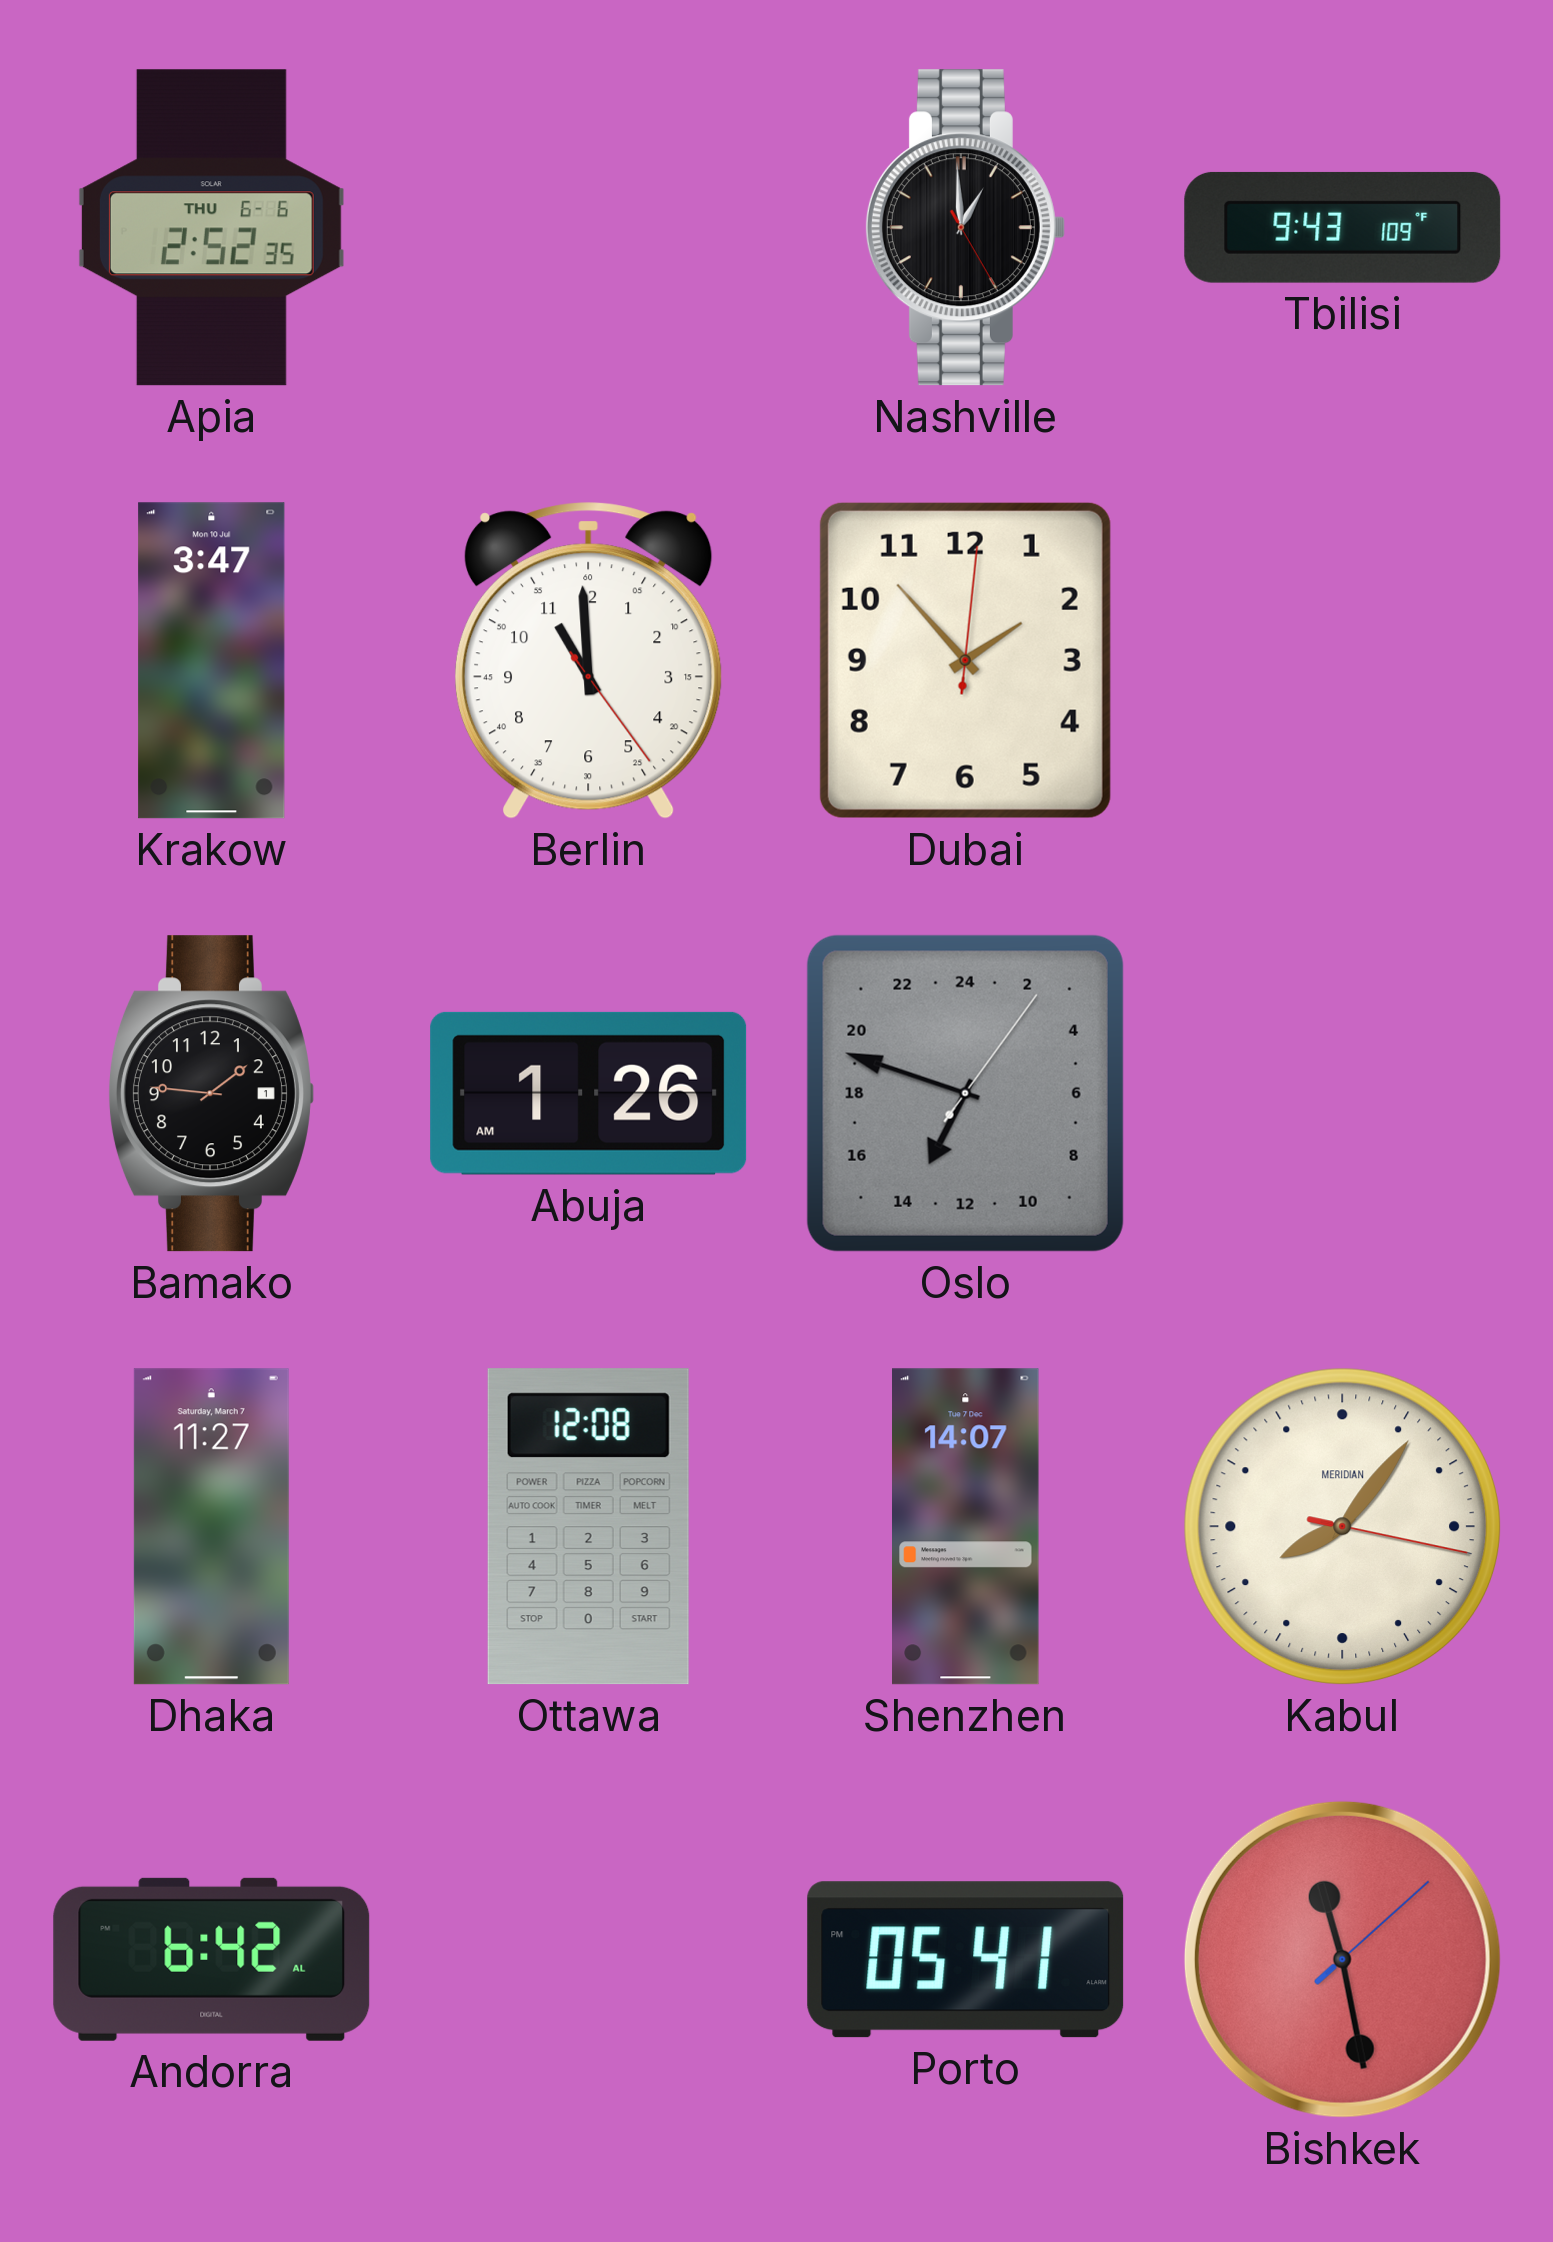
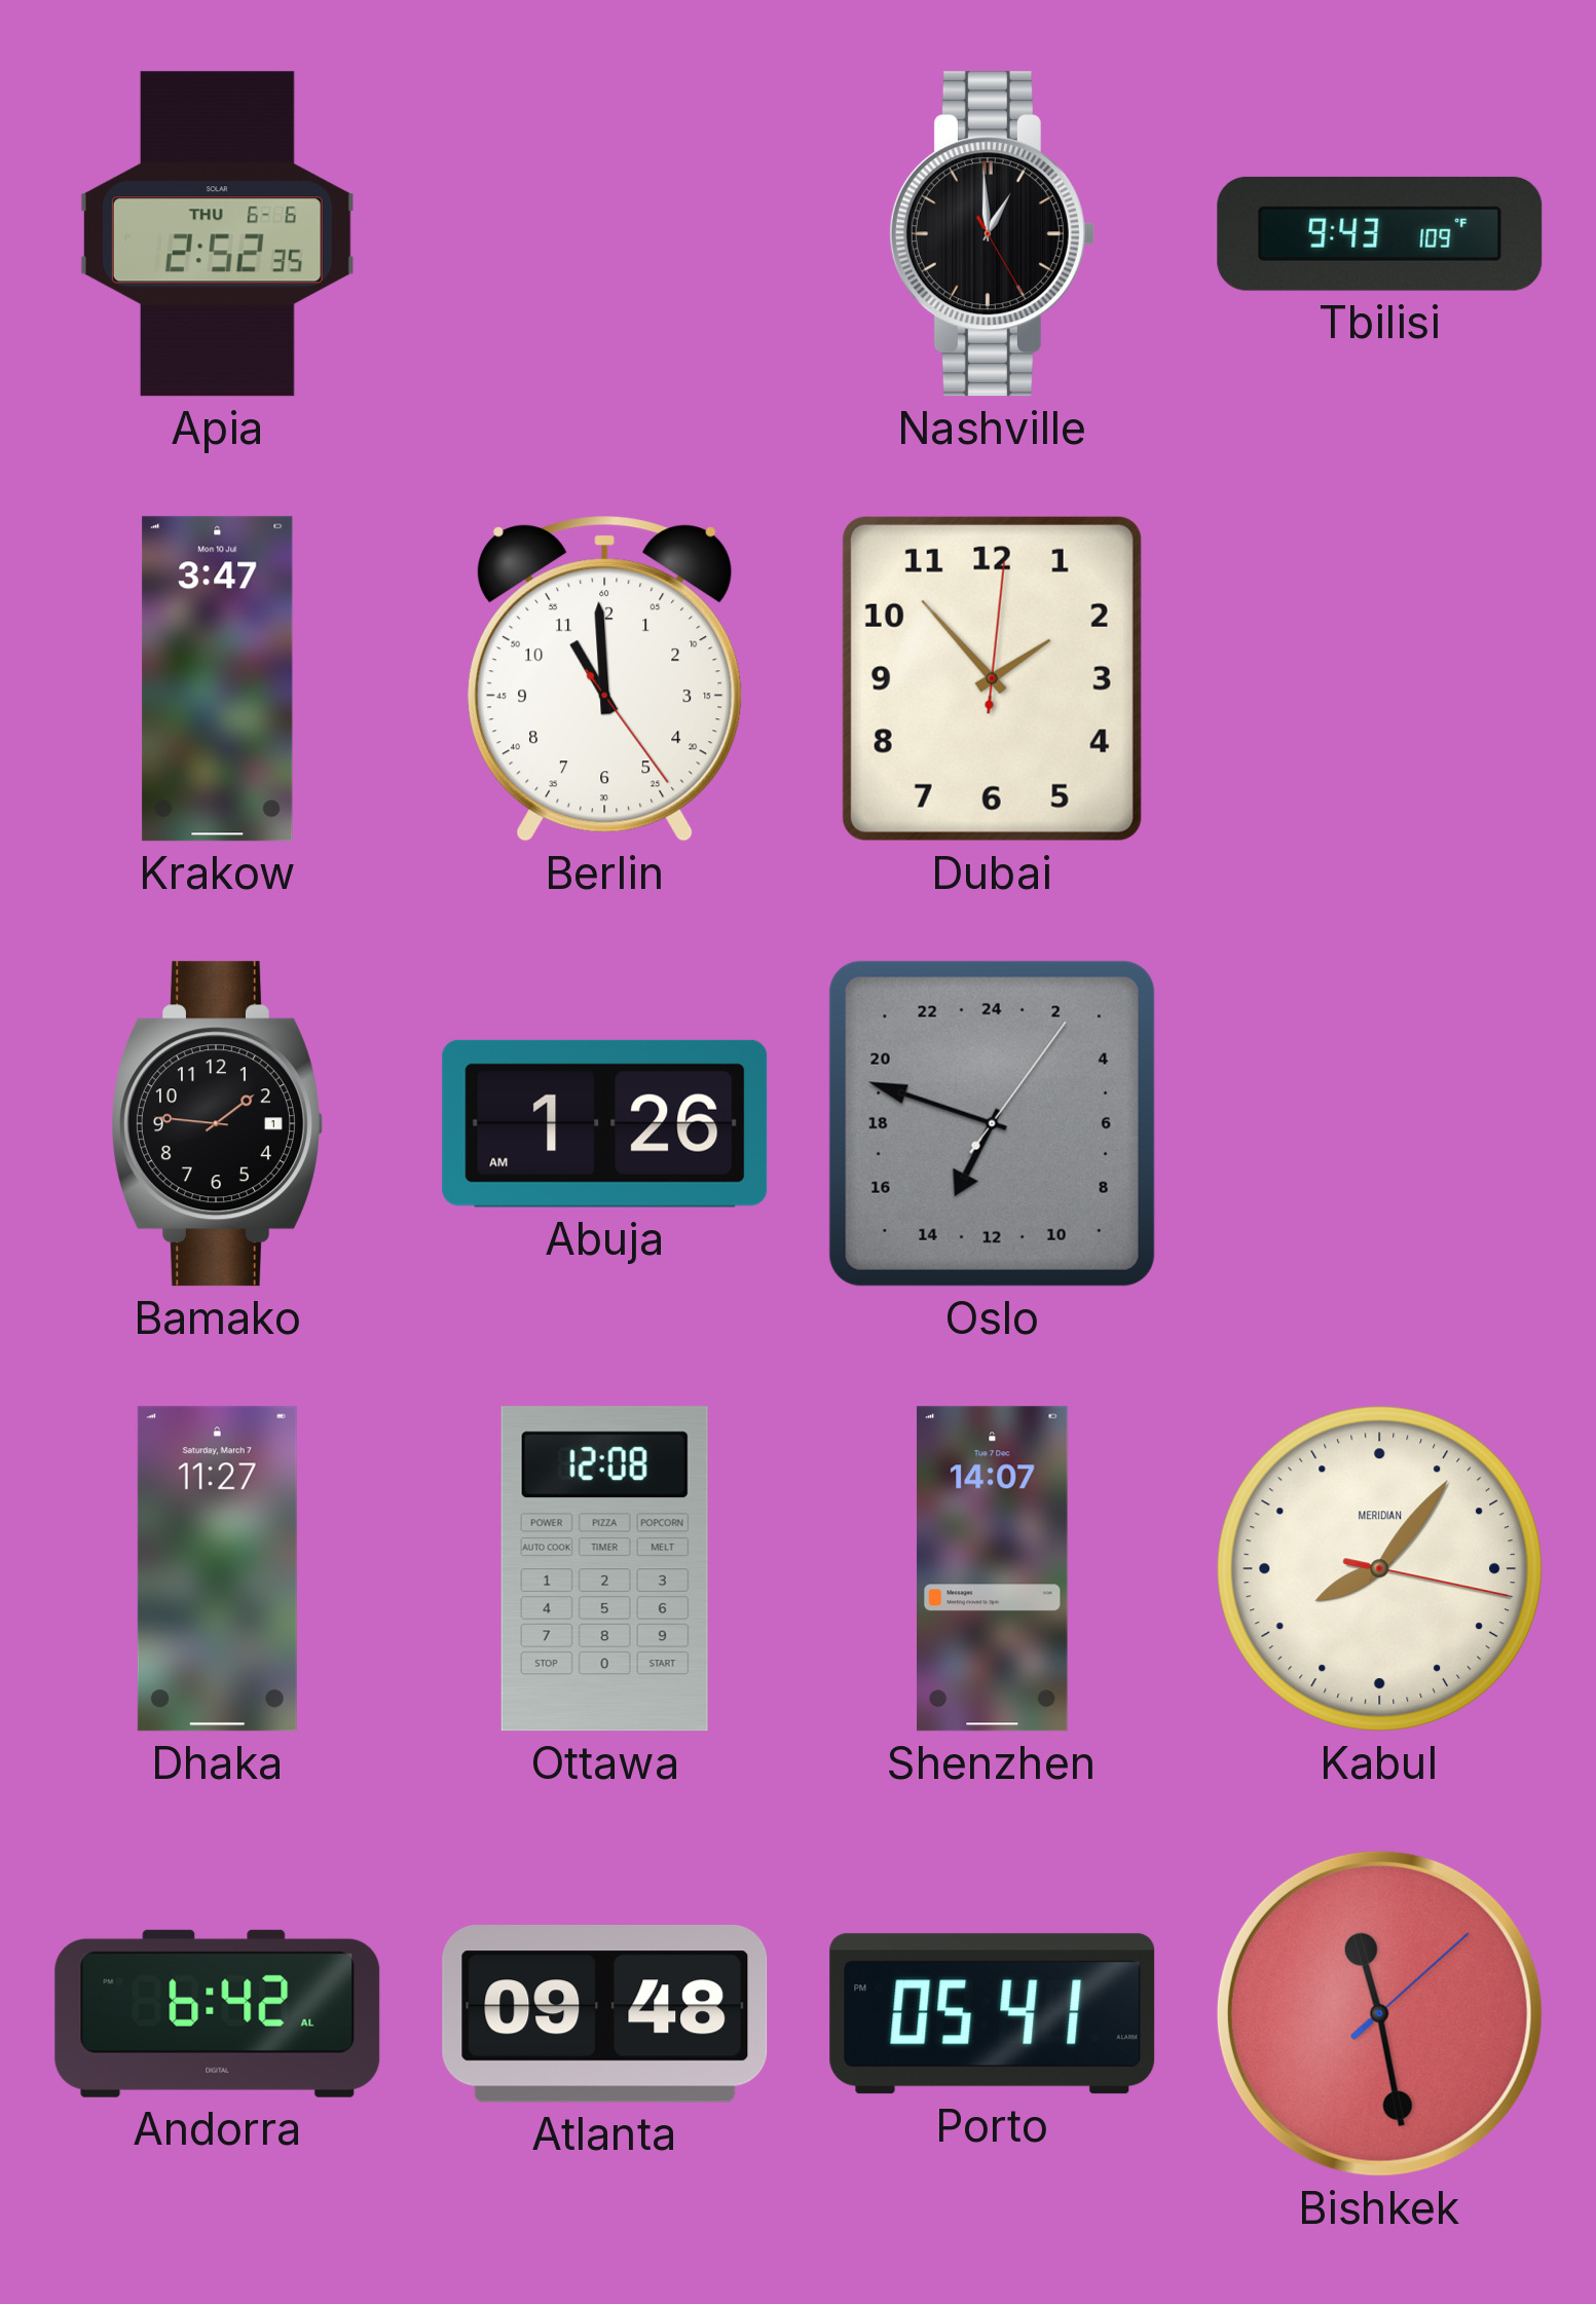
Atlanta: none -> 09:48 (605, 2014)
